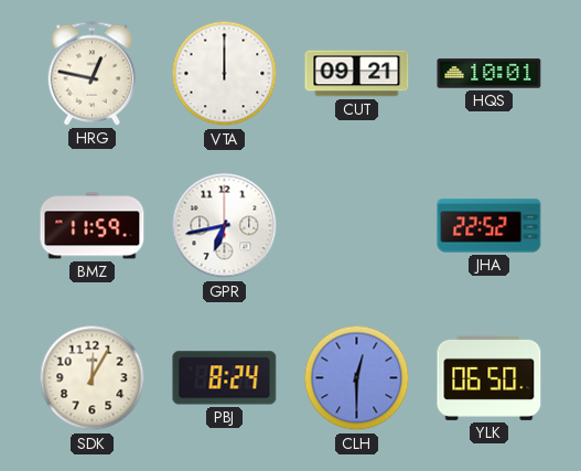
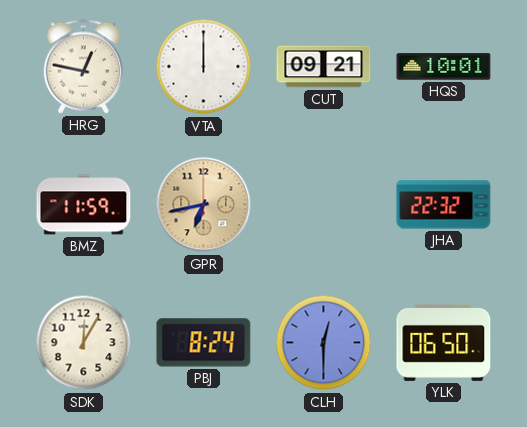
GPR dial: white -> champagne (204, 205)
JHA: 22:52 -> 22:32 (444, 205)
